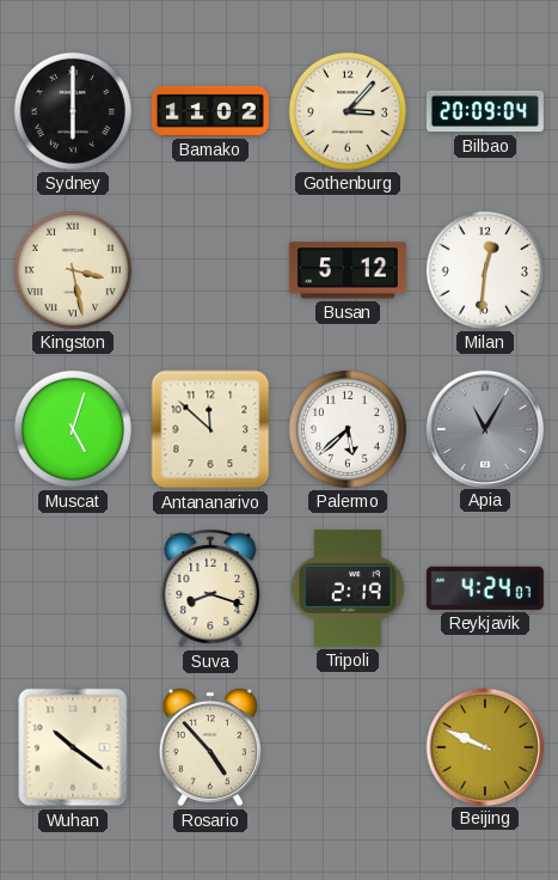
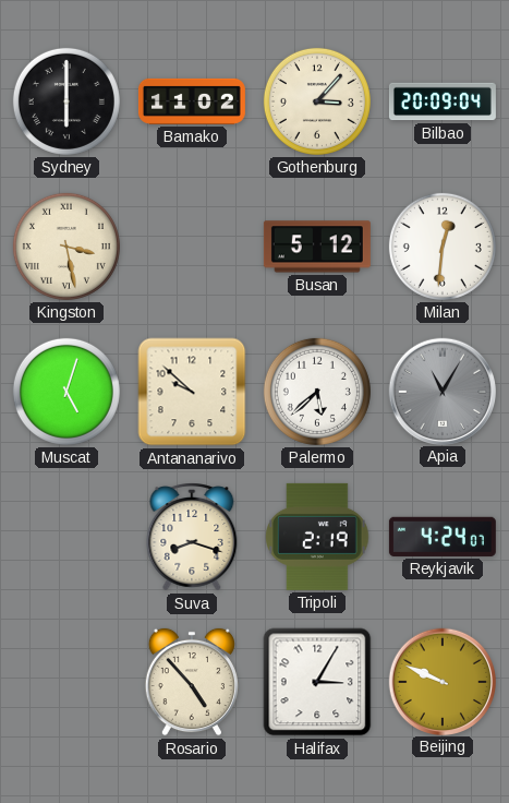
Antananarivo: 11:52 -> 9:52 (192, 392)
Wuhan: 10:21 -> none (73, 747)
Halifax: none -> 3:05 (317, 682)
